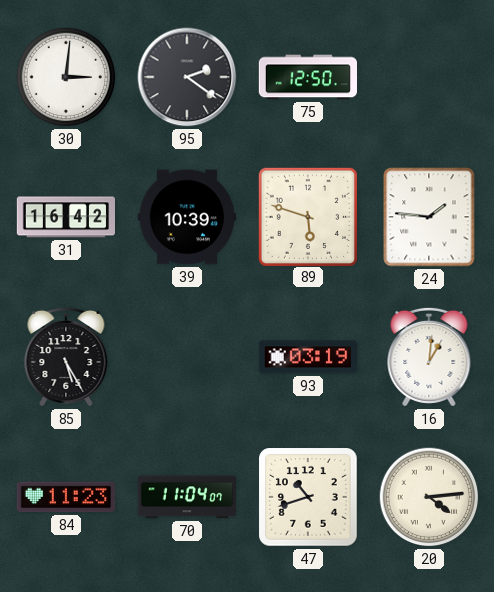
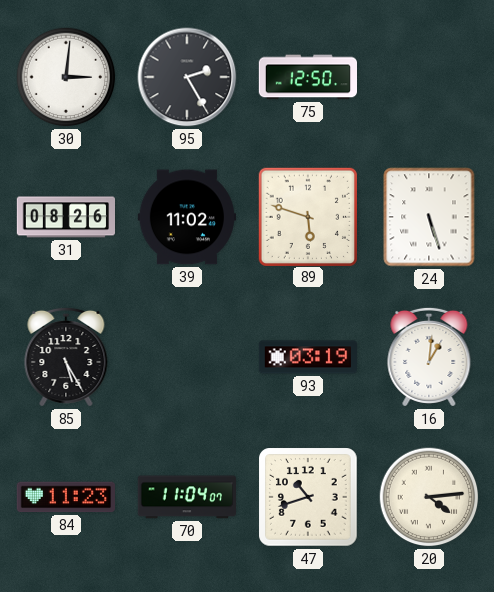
95: 2:21 -> 2:25 (187, 77)
31: 16:42 -> 08:26 (65, 217)
39: 10:39 -> 11:02 (186, 217)
24: 1:46 -> 5:27 (429, 217)
